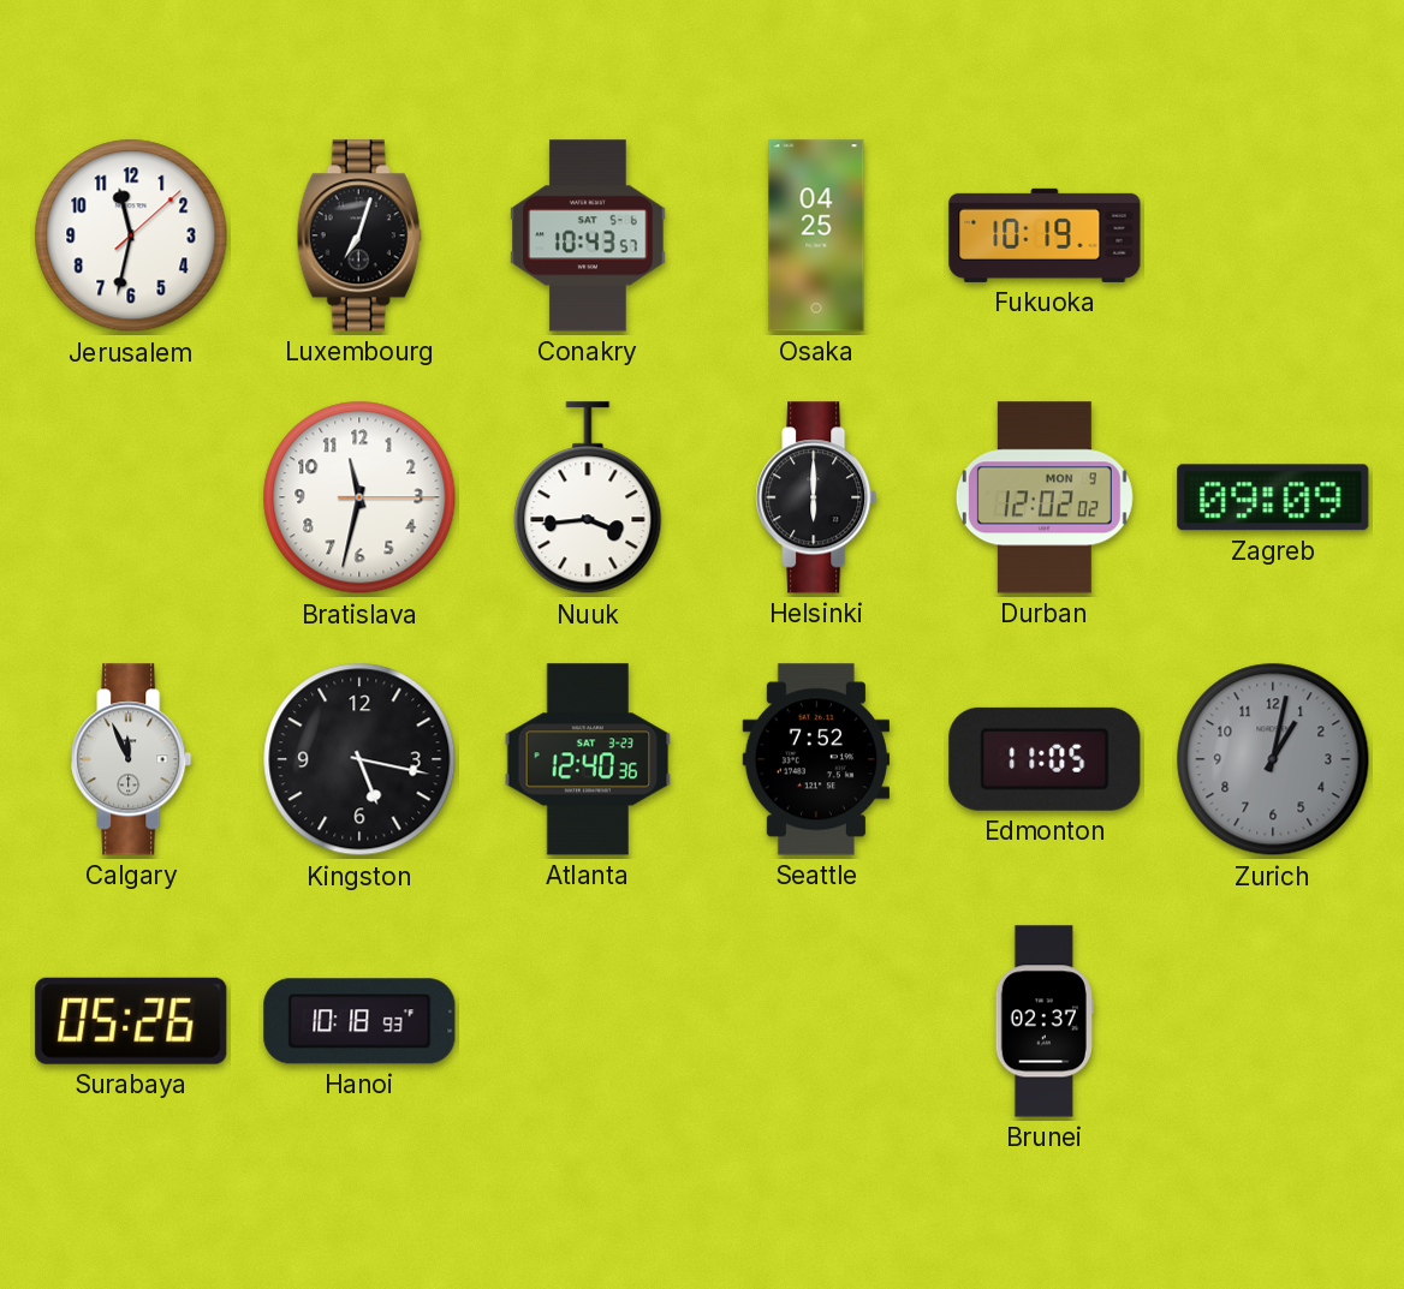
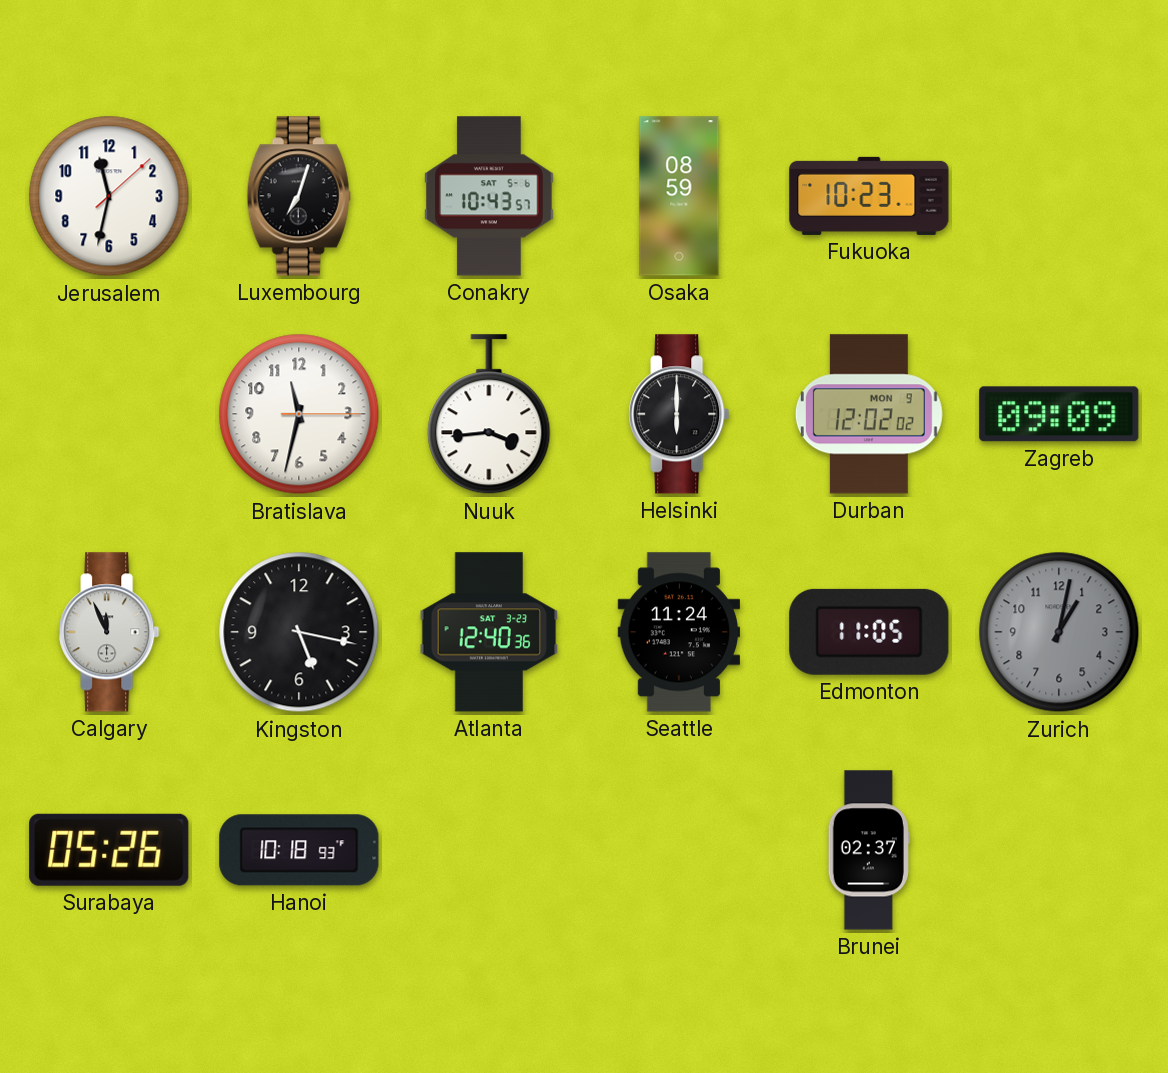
Osaka: 04:25 -> 08:59 (679, 196)
Fukuoka: 10:19 -> 10:23 (869, 196)
Seattle: 7:52 -> 11:24 (678, 632)
